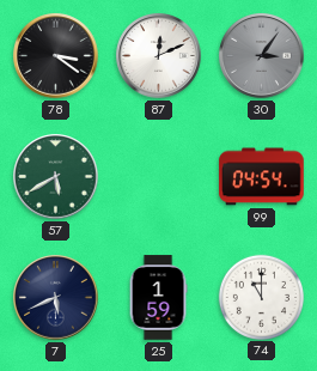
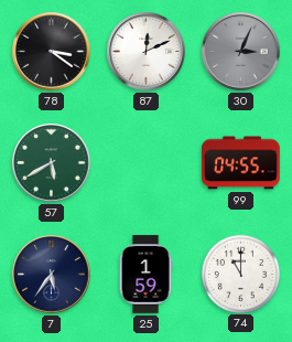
30: 3:06 -> 3:04 (241, 52)
99: 04:54 -> 04:55 (241, 163)
7: 5:41 -> 5:36 (52, 275)
